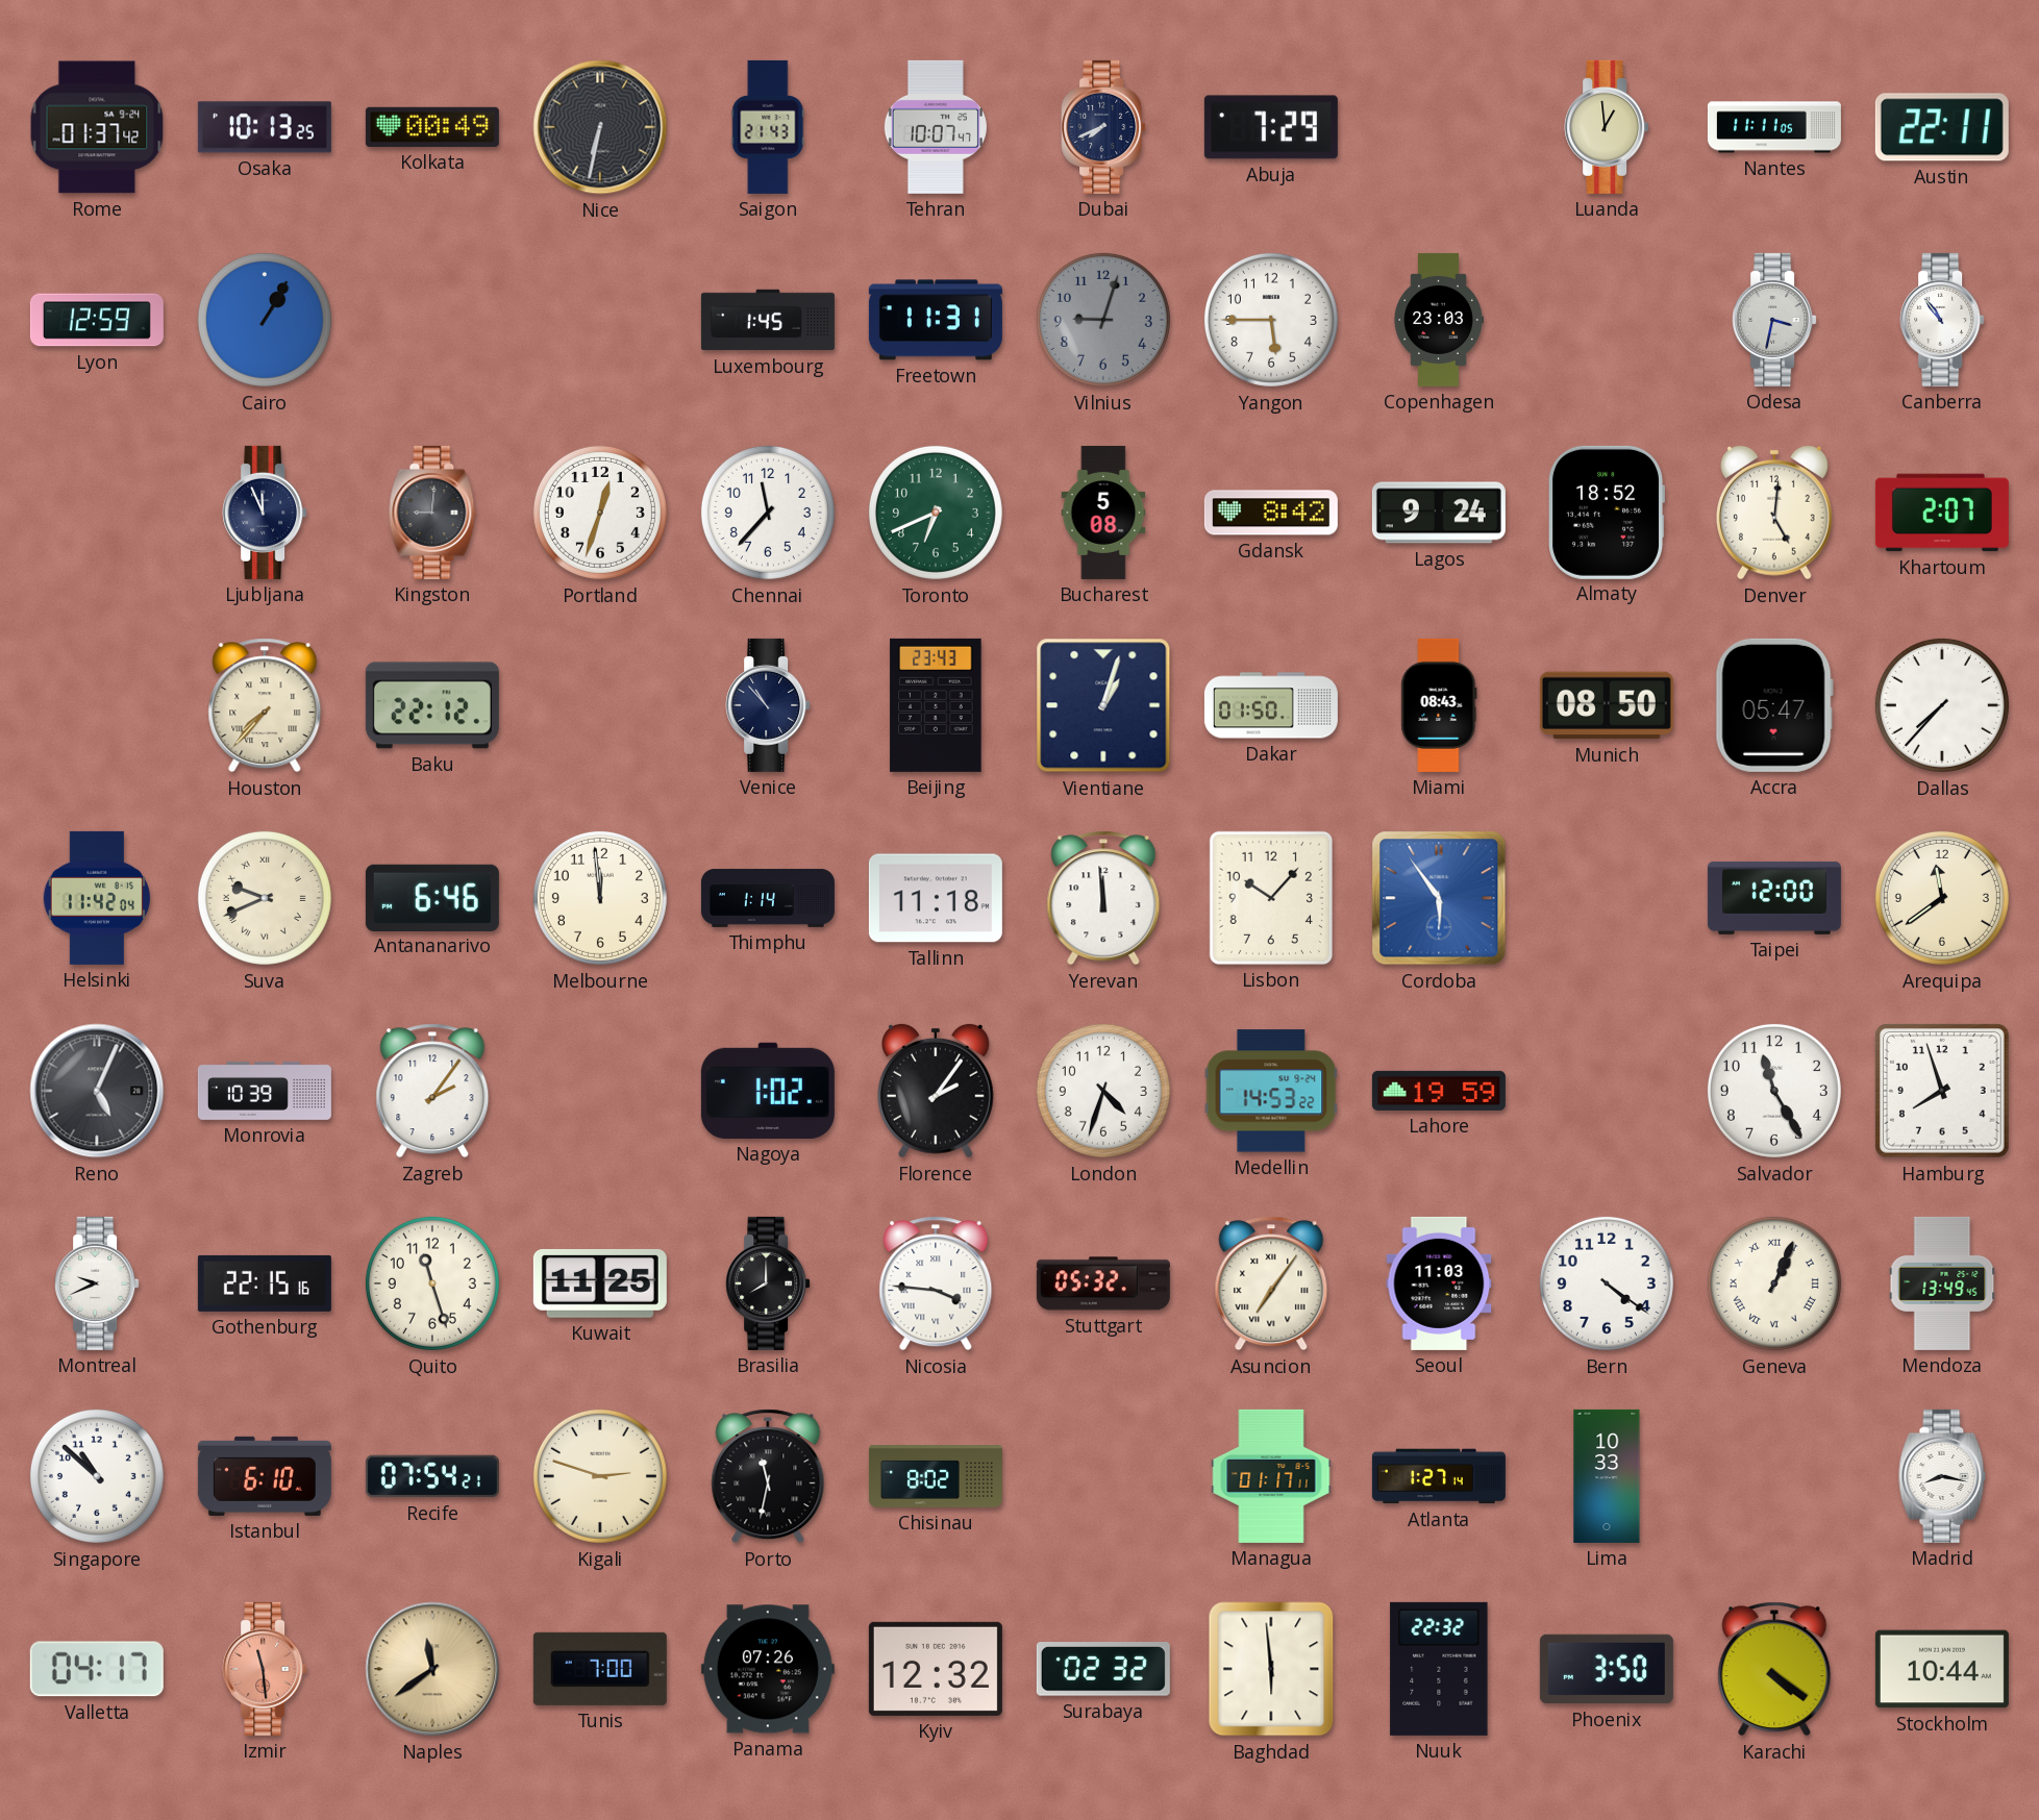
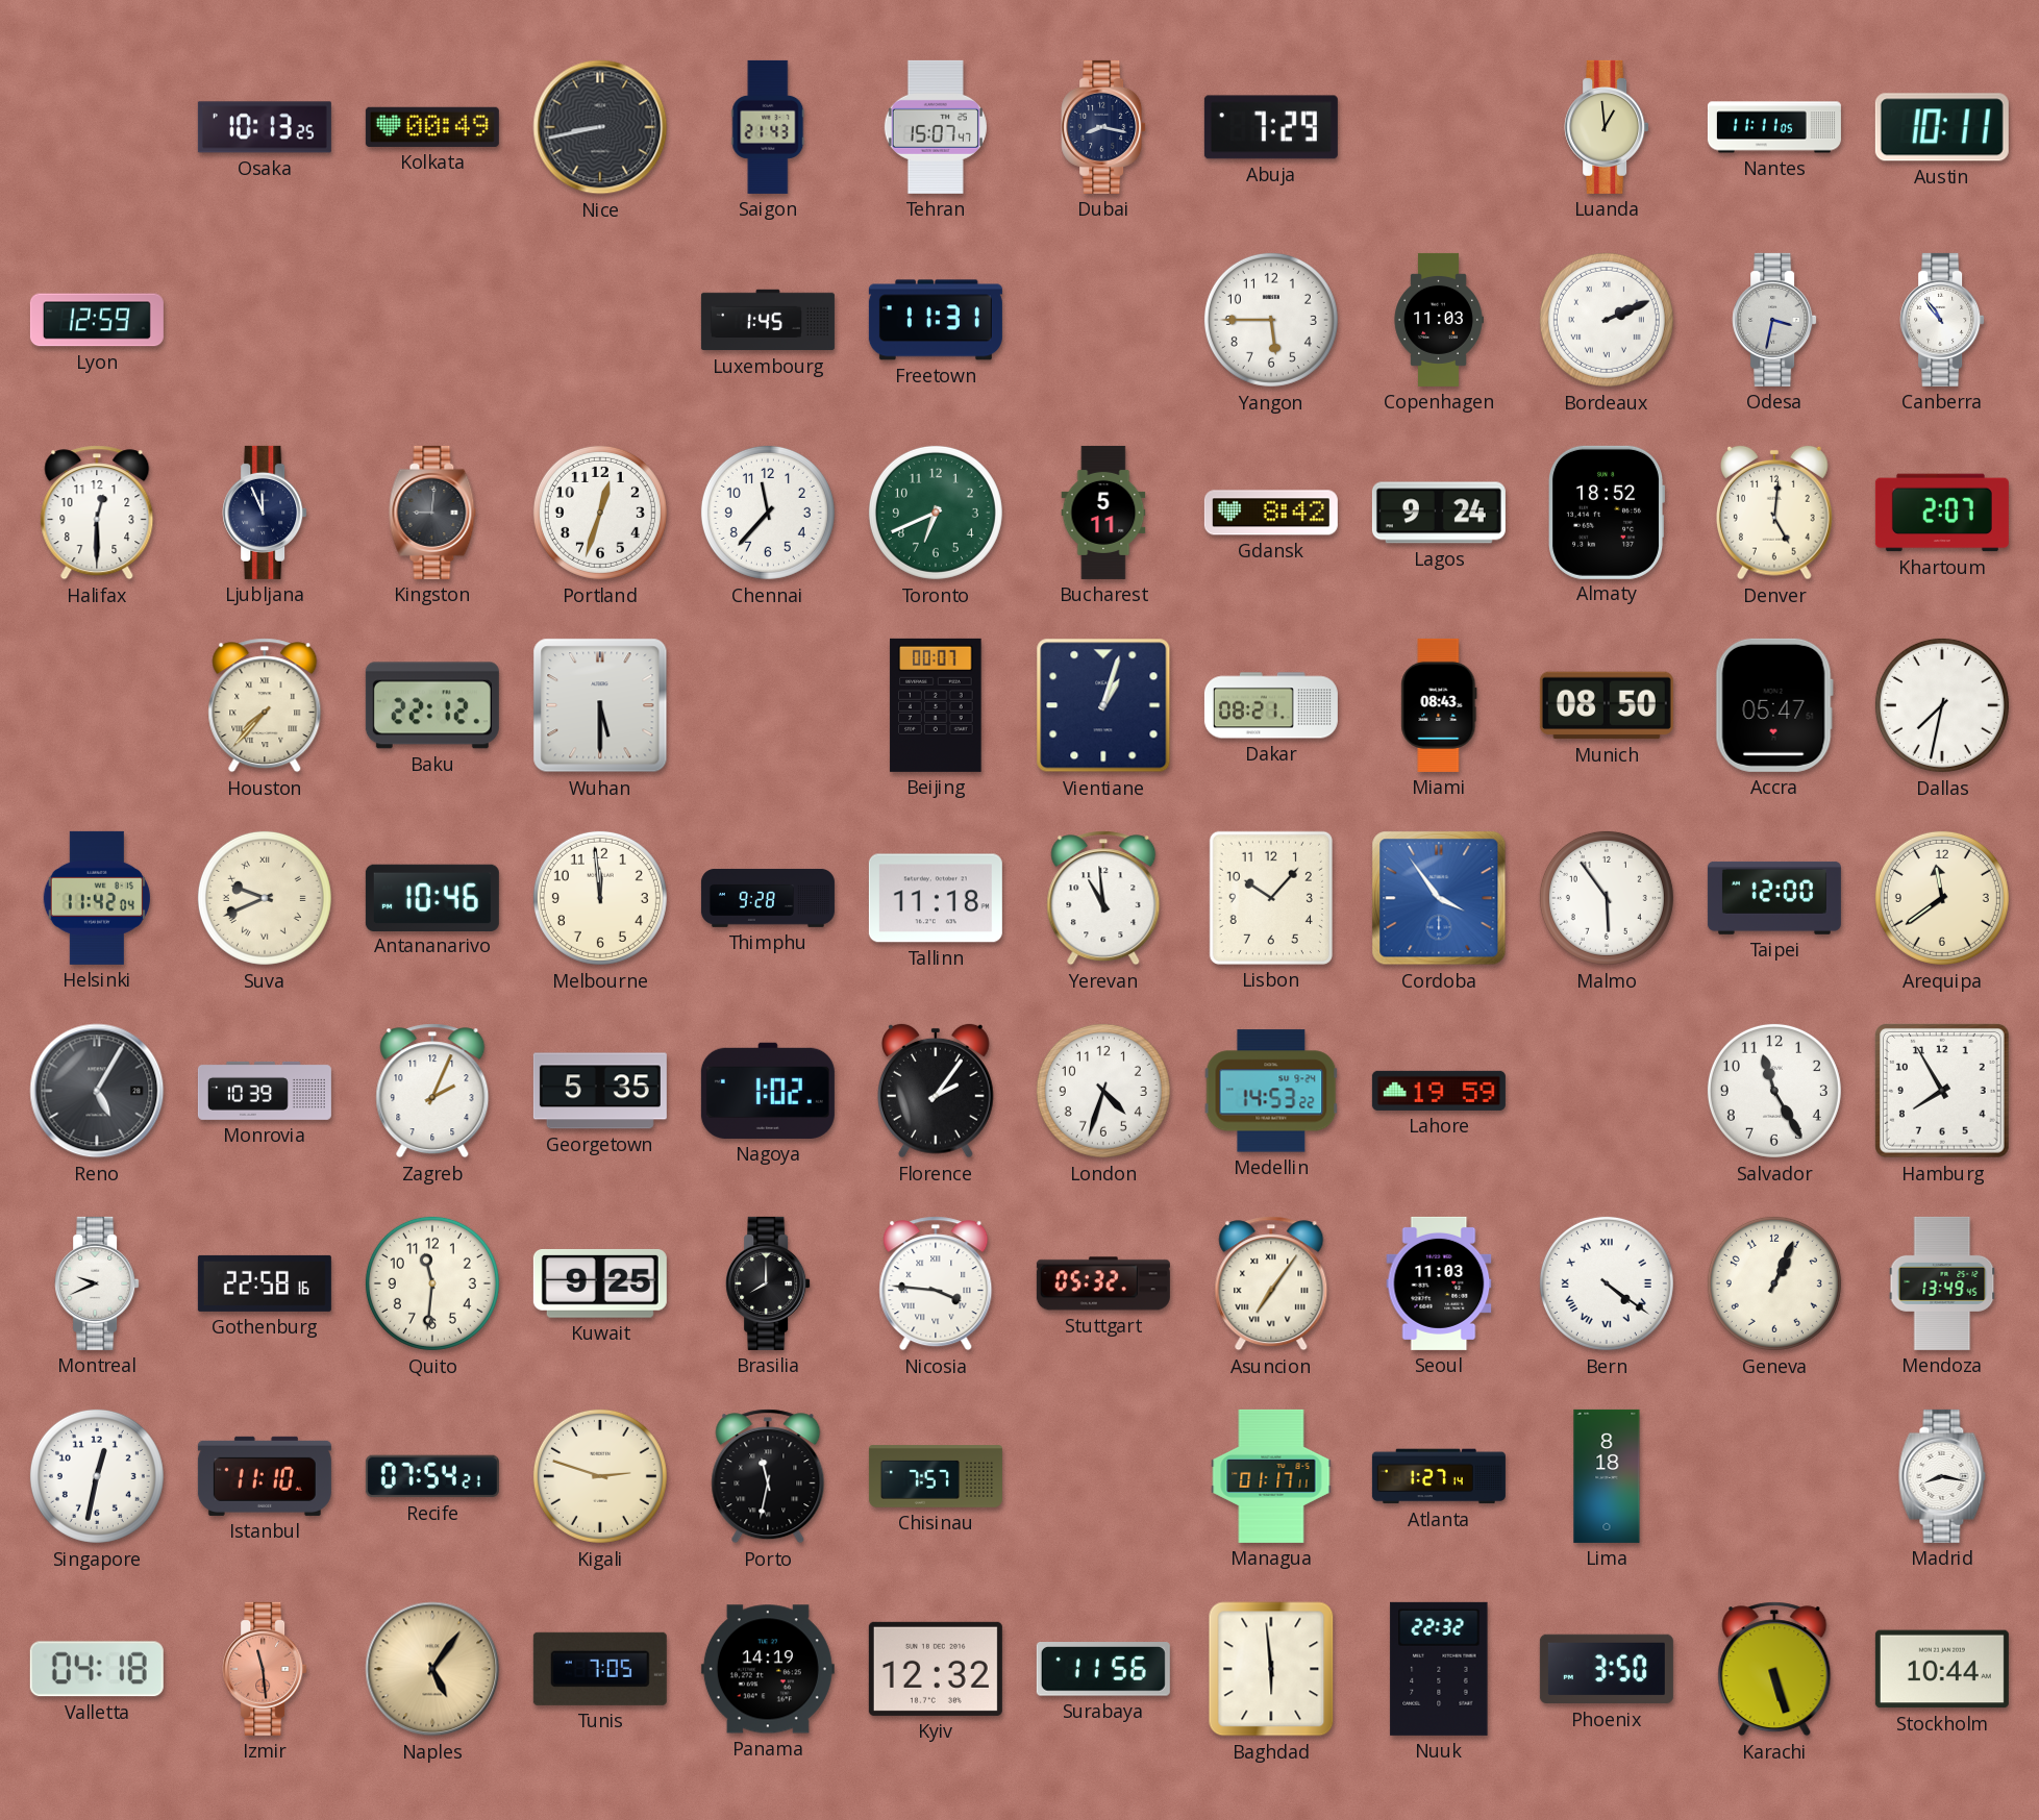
Rome: 01:37 -> none (97, 127)
Nice: 6:32 -> 8:43 (600, 127)
Tehran: 10:07 -> 15:07 (936, 127)
Dubai: 7:41 -> 8:17 (1103, 127)
Austin: 22:11 -> 10:11 (1942, 127)
Cairo: 1:05 -> none (265, 320)
Vilnius: 9:03 -> none (1103, 320)
Copenhagen: 23:03 -> 11:03 (1439, 320)
Bordeaux: none -> 2:11 (1607, 320)
Halifax: none -> 12:30 (97, 513)
Bucharest: 5:08 -> 5:11 (1103, 513)
Wuhan: none -> 5:30 (600, 705)
Venice: 10:53 -> none (768, 705)
Beijing: 23:43 -> 00:07 (936, 705)
Dakar: 01:50 -> 08:21 (1271, 705)
Dallas: 7:37 -> 7:32 (1942, 705)
Antananarivo: 6:46 -> 10:46 (432, 897)
Thimphu: 1:14 -> 9:28 (768, 898)
Yerevan: 11:59 -> 10:59 (1103, 898)
Cordoba: 5:54 -> 3:54 (1439, 898)
Malmo: none -> 5:54 (1607, 898)
Reno: 5:04 -> 5:05 (97, 1091)
Zagreb: 2:06 -> 2:04 (432, 1091)
Georgetown: none -> 5:35 (600, 1091)
Hamburg: 7:57 -> 7:55 (1943, 1092)
Gothenburg: 22:15 -> 22:58 (265, 1283)
Quito: 11:27 -> 11:31 (432, 1283)
Kuwait: 11:25 -> 9:25 (600, 1283)
Bern numerals: Arabic -> Roman (1607, 1283)
Geneva numerals: Roman -> Arabic (1774, 1283)
Singapore: 10:52 -> 12:32 (97, 1476)
Istanbul: 6:10 -> 11:10 (265, 1476)
Chisinau: 8:02 -> 7:57 (936, 1476)
Lima: 10:33 -> 8:18 (1607, 1476)
Valletta: 04:17 -> 04:18 (97, 1669)
Naples: 11:39 -> 5:06 (432, 1669)
Tunis: 7:00 -> 7:05 (600, 1669)
Panama: 07:26 -> 14:19 (768, 1669)
Surabaya: 02:32 -> 11:56 (1103, 1669)
Karachi: 4:21 -> 5:27 (1774, 1669)
